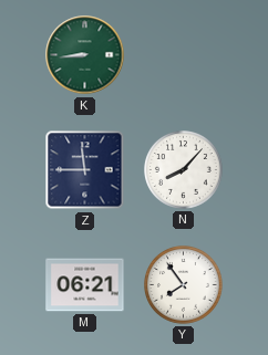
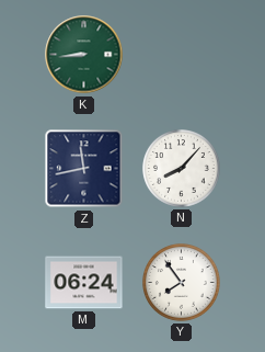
Z: 11:45 -> 11:43 (84, 169)
M: 06:21 -> 06:24 (84, 283)
